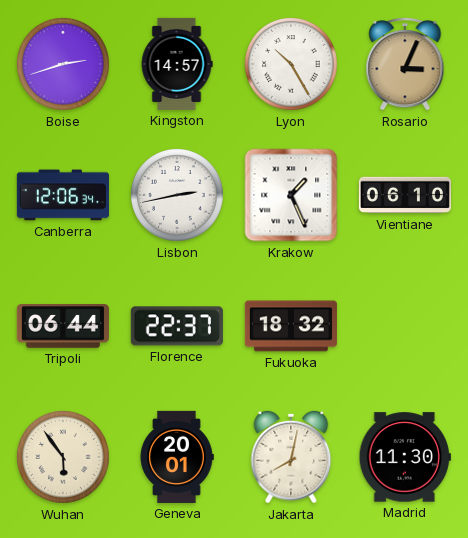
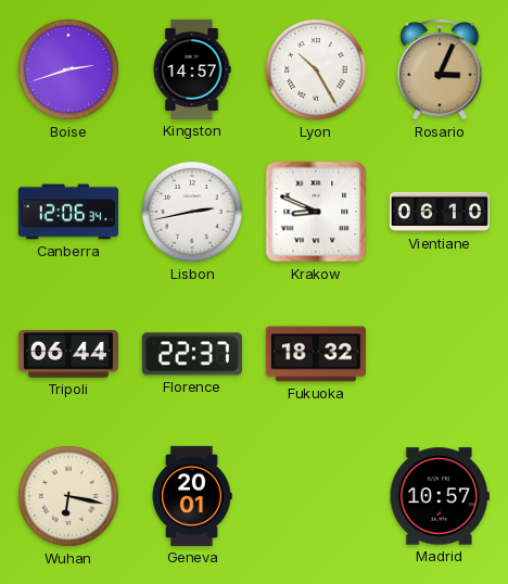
Krakow: 1:26 -> 8:49 (316, 212)
Wuhan: 5:54 -> 6:17 (68, 496)
Jakarta: 8:02 -> none (291, 457)
Madrid: 11:30 -> 10:57 (440, 496)
